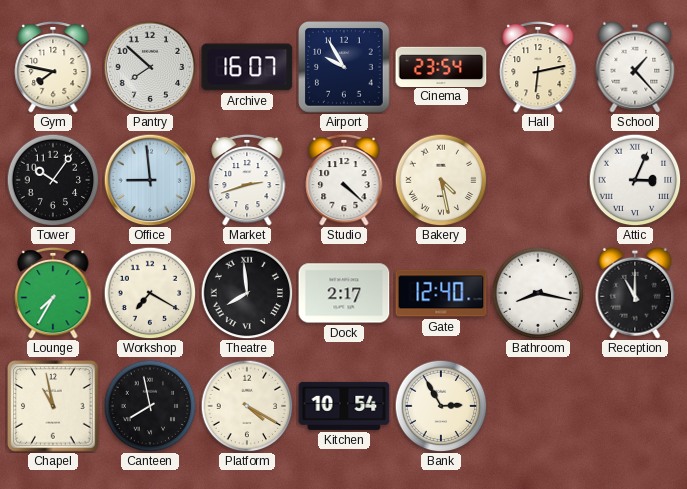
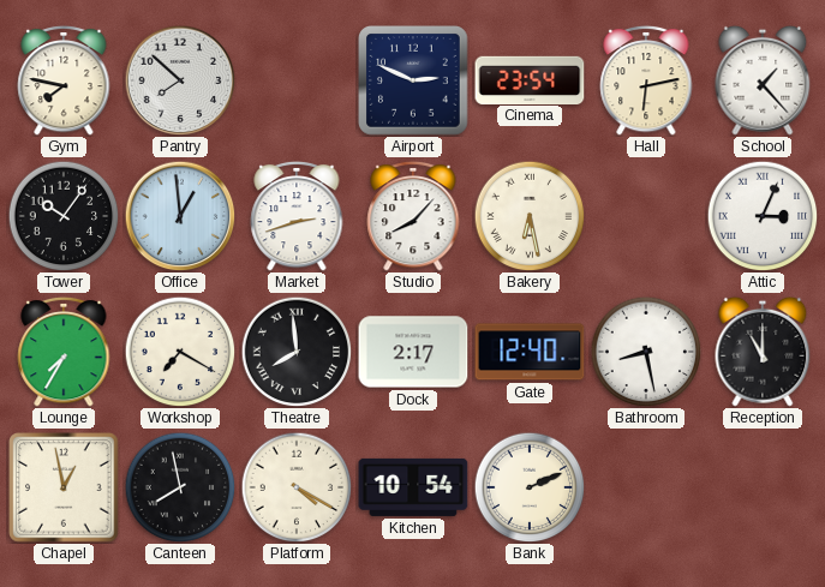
Archive: 16:07 -> none (247, 67)
Airport: 9:55 -> 2:49 (413, 80)
Office: 8:59 -> 12:59 (180, 216)
Studio: 4:22 -> 8:07 (413, 216)
Bakery: 4:28 -> 6:28 (530, 216)
Bathroom: 8:17 -> 8:28 (646, 352)
Chapel: 10:58 -> 12:58 (64, 487)
Bank: 2:55 -> 2:11 (530, 487)
